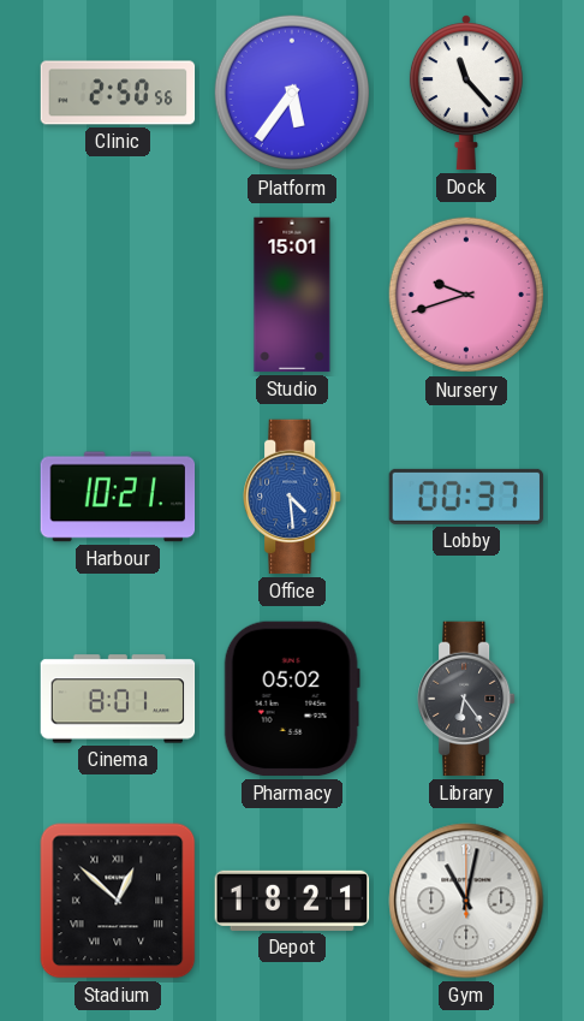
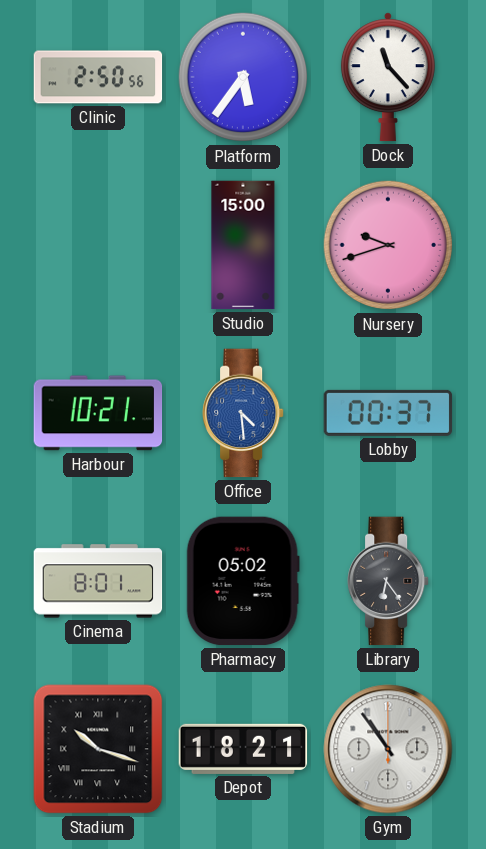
Studio: 15:01 -> 15:00 (243, 245)
Stadium: 12:52 -> 10:18 (98, 749)
Gym: 11:02 -> 10:54 (388, 749)
